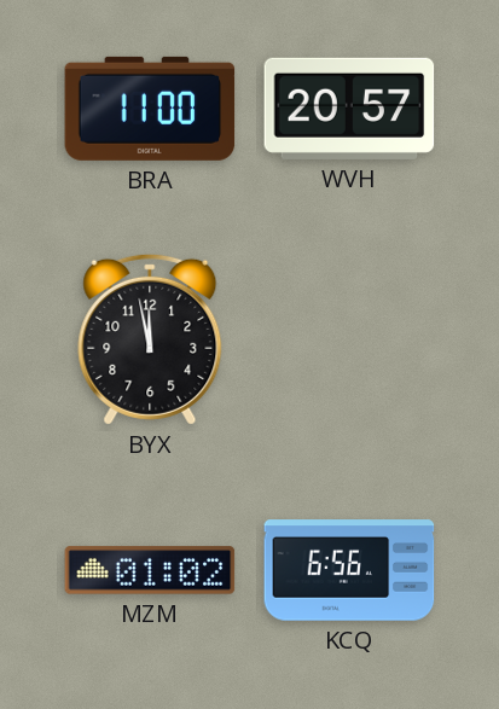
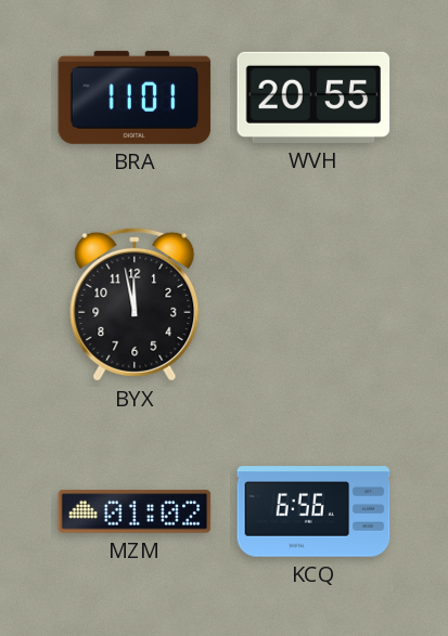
BRA: 11:00 -> 11:01 (135, 98)
WVH: 20:57 -> 20:55 (313, 98)
